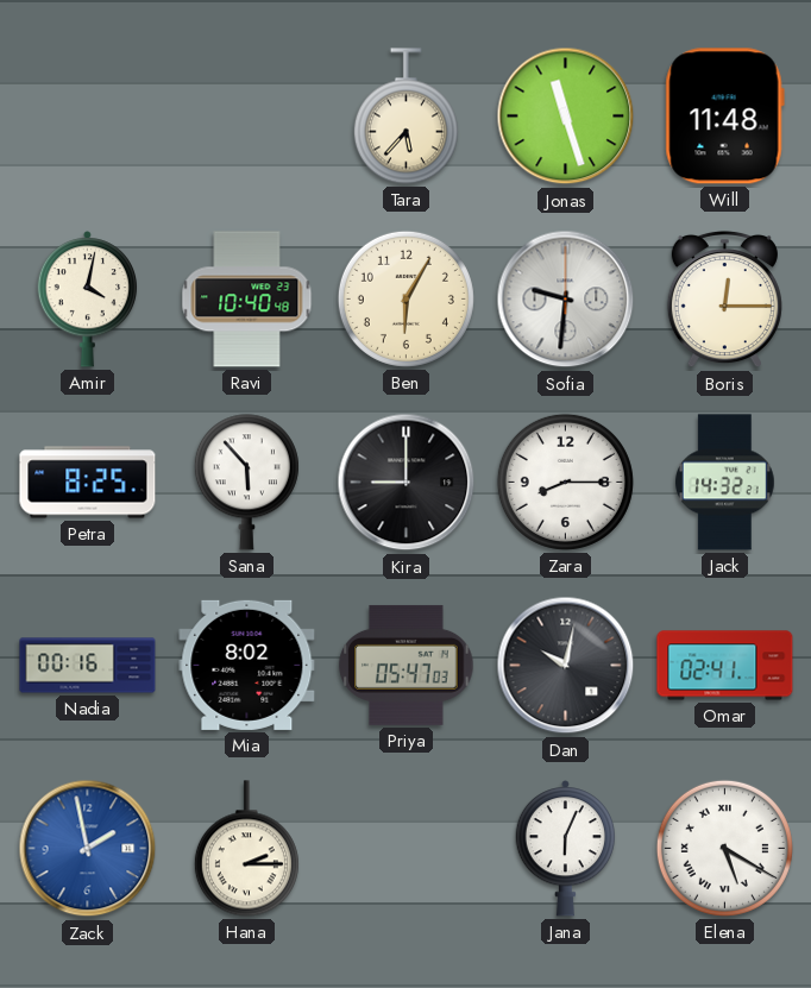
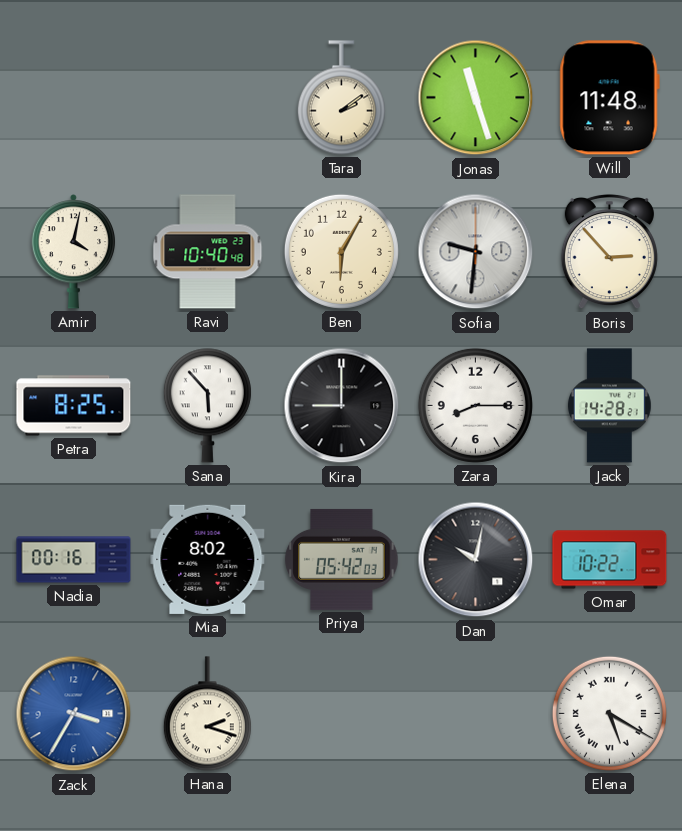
Tara: 5:37 -> 2:09 (341, 98)
Boris: 12:15 -> 2:53 (609, 252)
Jack: 14:32 -> 14:28 (609, 406)
Priya: 05:47 -> 05:42 (342, 559)
Omar: 02:41 -> 10:22 (610, 560)
Zack: 1:58 -> 3:35 (74, 714)
Hana: 2:15 -> 2:18 (207, 714)
Jana: 6:04 -> none (566, 849)
